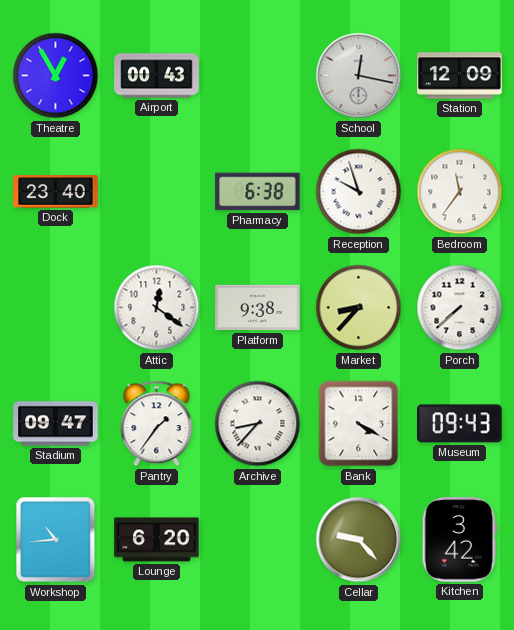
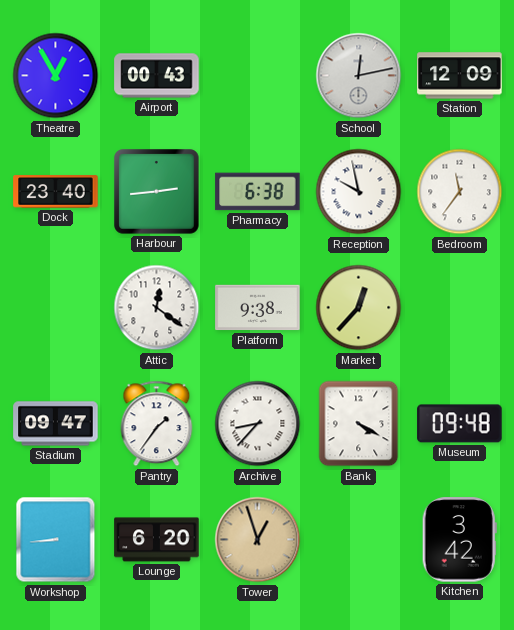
School: 12:17 -> 12:13 (359, 76)
Harbour: none -> 2:44 (157, 192)
Reception: 9:57 -> 9:58 (359, 192)
Market: 8:37 -> 12:37 (359, 308)
Porch: 7:38 -> none (460, 308)
Museum: 09:43 -> 09:48 (460, 424)
Workshop: 10:44 -> 8:44 (56, 540)
Tower: none -> 12:57 (258, 540)
Cellar: 9:23 -> none (359, 540)
